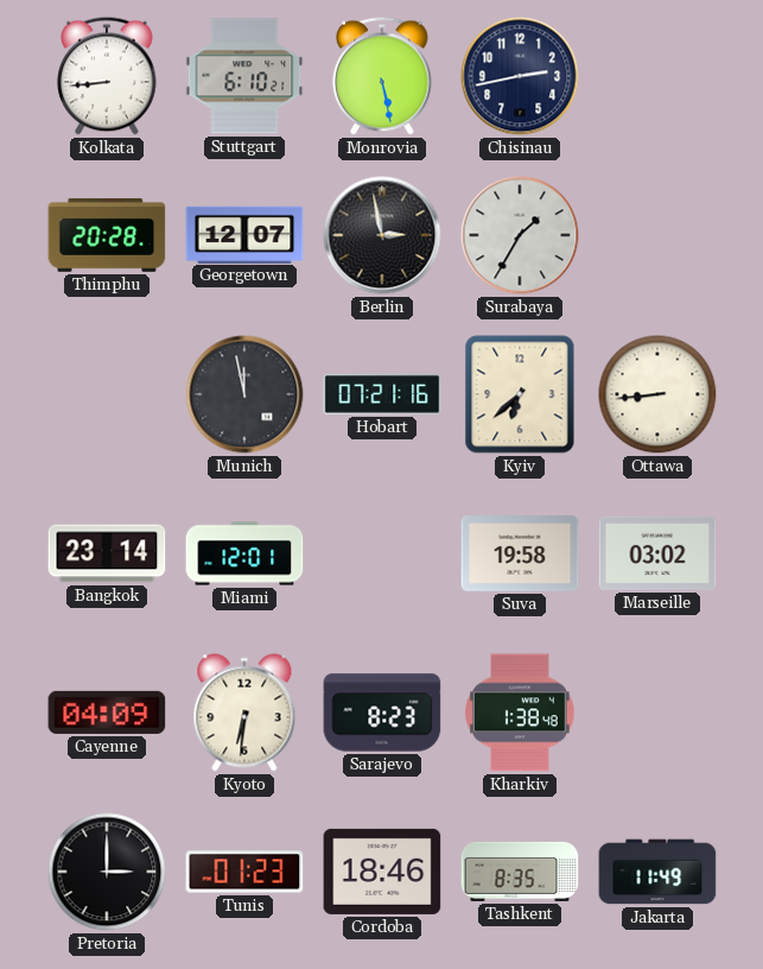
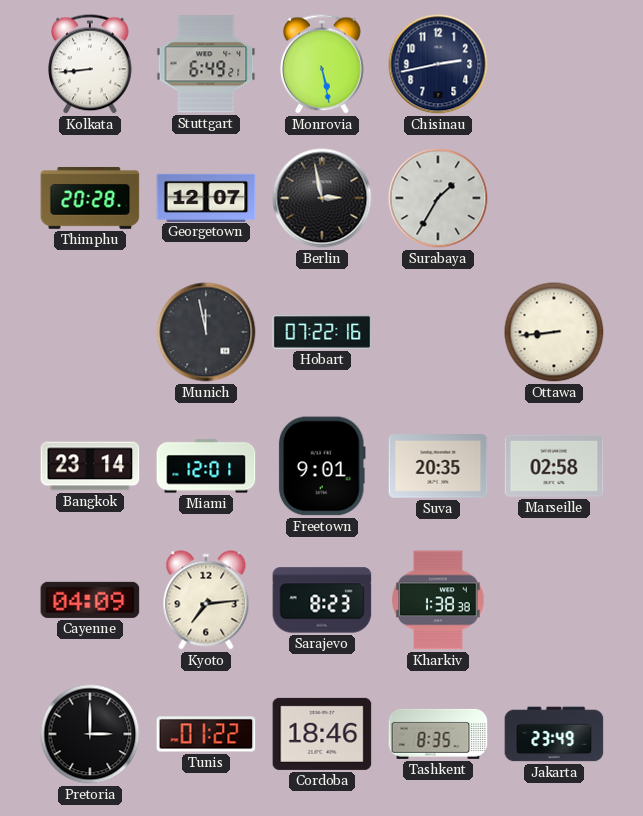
Stuttgart: 6:10 -> 6:49 (206, 64)
Hobart: 07:21 -> 07:22 (322, 332)
Kyiv: 6:38 -> none (520, 394)
Freetown: none -> 9:01 (322, 466)
Suva: 19:58 -> 20:35 (438, 467)
Marseille: 03:02 -> 02:58 (554, 466)
Kyoto: 6:31 -> 7:14 (206, 600)
Kharkiv: 1:38:48 -> 1:38:38 (439, 600)
Tunis: 01:23 -> 01:22 (206, 734)
Jakarta: 11:49 -> 23:49 (554, 734)
